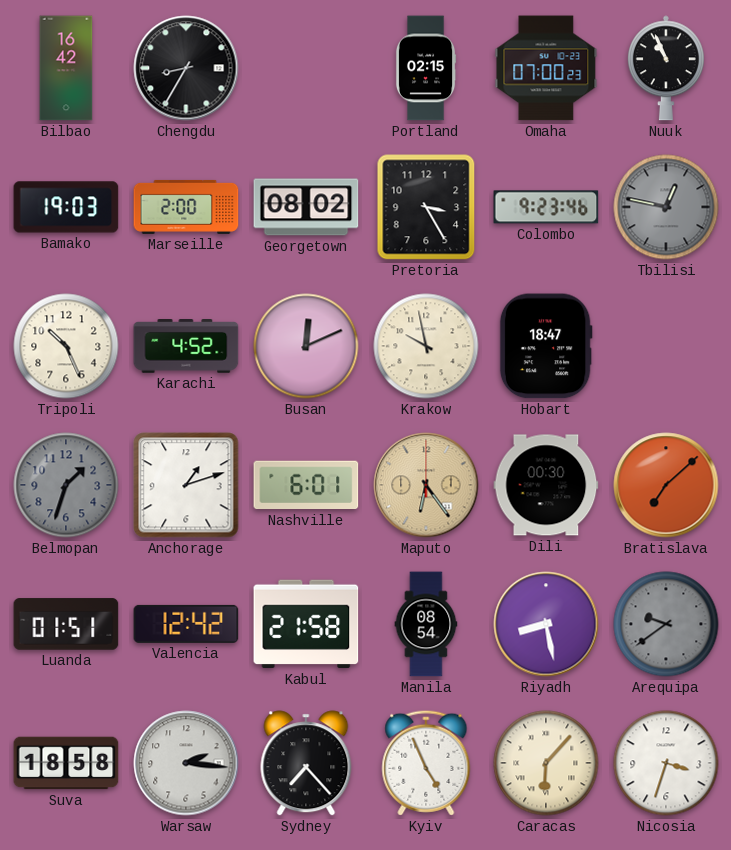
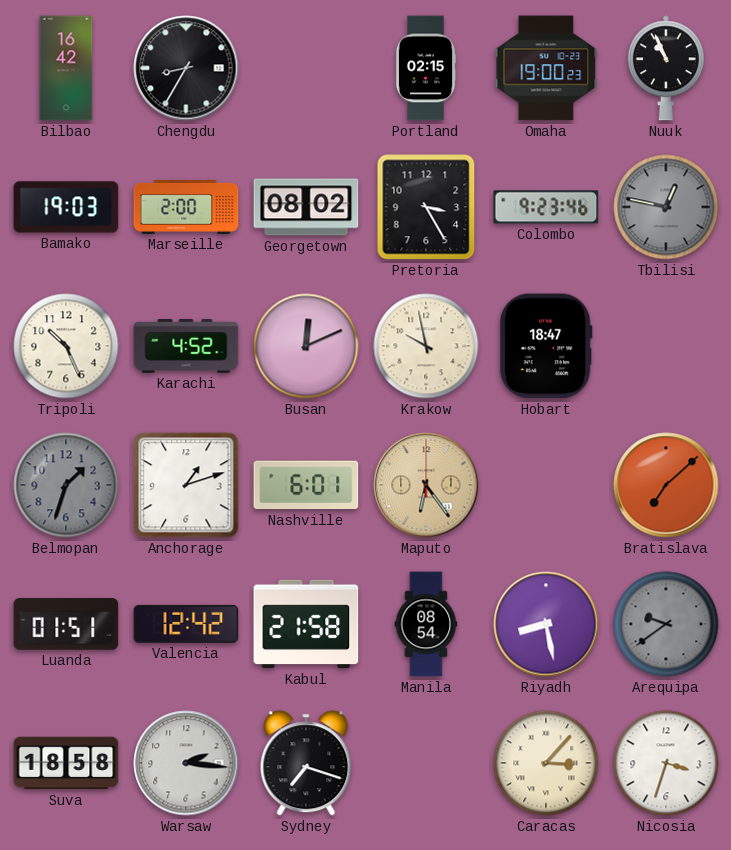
Omaha: 07:00 -> 19:00 (546, 68)
Dili: 00:30 -> none (546, 485)
Sydney: 7:23 -> 7:18 (306, 763)
Kyiv: 4:56 -> none (426, 763)
Caracas: 6:07 -> 3:07 (546, 763)
